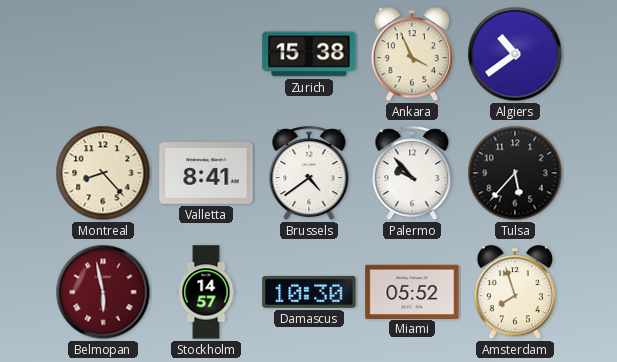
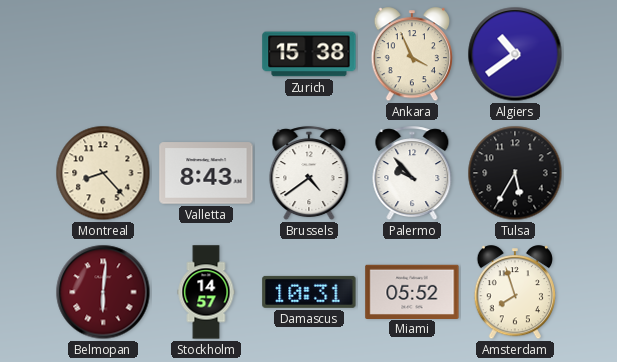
Valletta: 8:41 -> 8:43 (206, 173)
Tulsa: 5:37 -> 5:35 (515, 173)
Belmopan: 5:58 -> 6:01 (103, 292)
Damascus: 10:30 -> 10:31 (309, 292)
